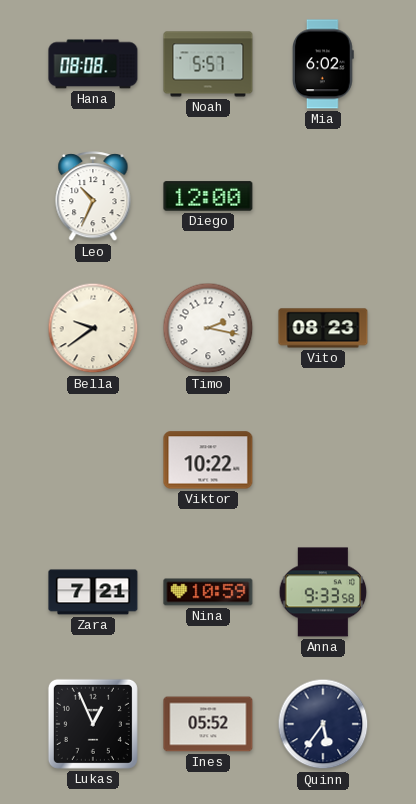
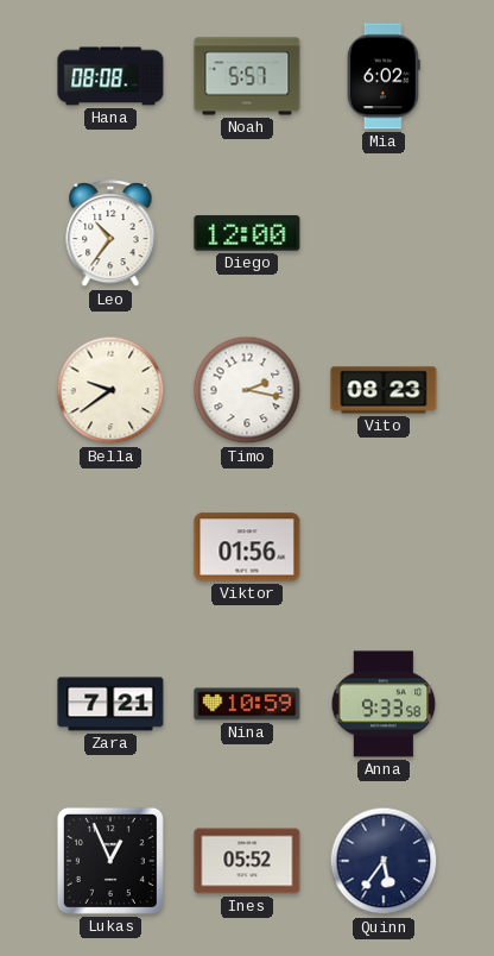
Leo: 10:34 -> 10:36 (110, 234)
Viktor: 10:22 -> 01:56 (247, 547)
